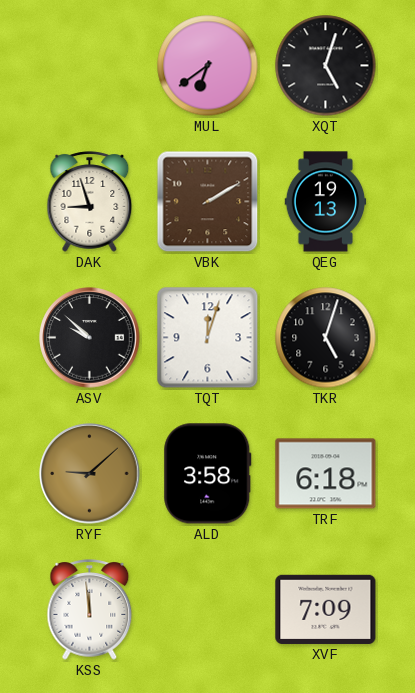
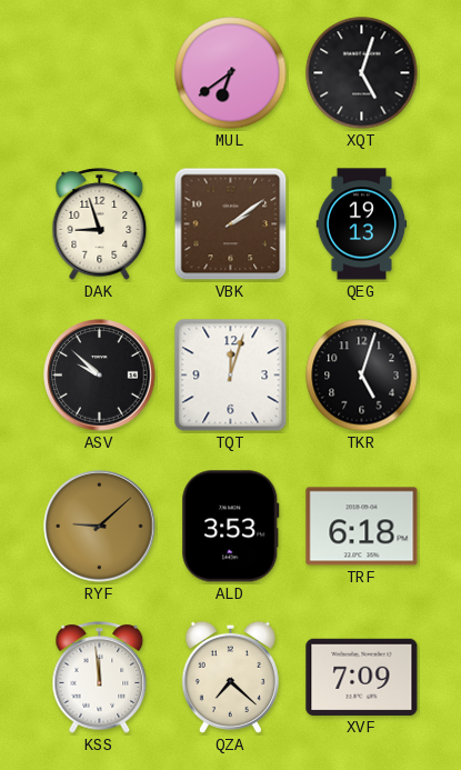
VBK: 2:10 -> 2:09 (231, 224)
ALD: 3:58 -> 3:53 (231, 527)
QZA: none -> 7:22 (230, 677)
